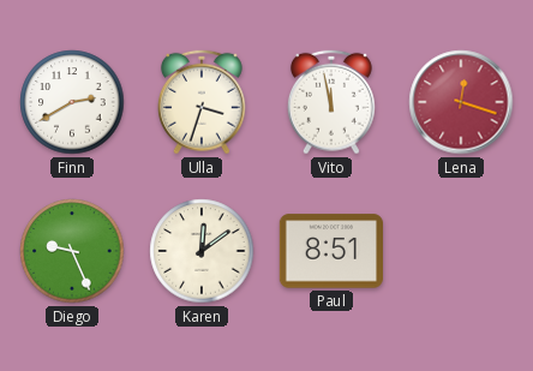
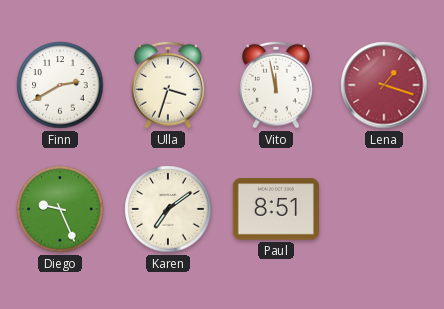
Lena: 12:18 -> 1:18 (384, 85)
Karen: 12:09 -> 7:09 (168, 209)
